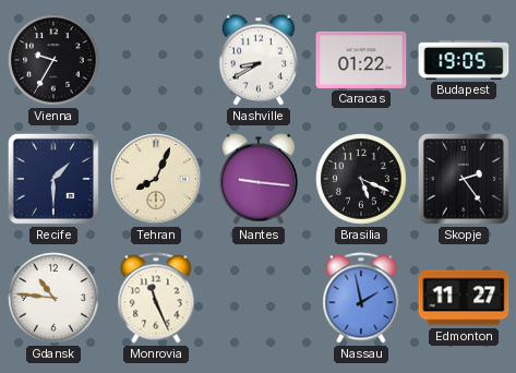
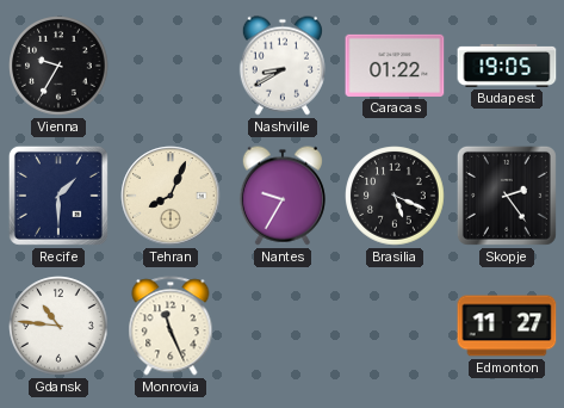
Nantes: 9:16 -> 9:35 (283, 196)
Nassau: 1:58 -> none (361, 298)
